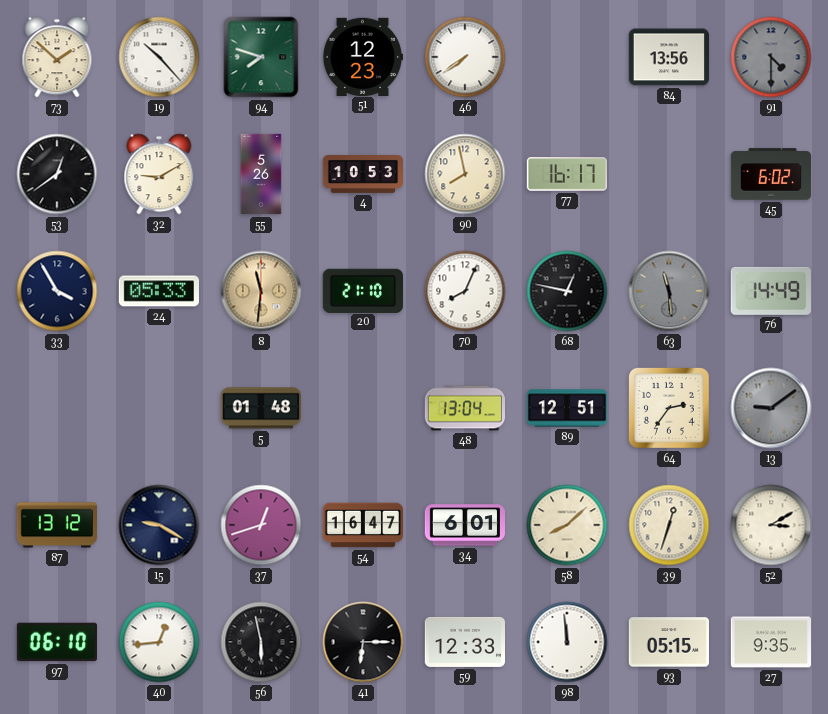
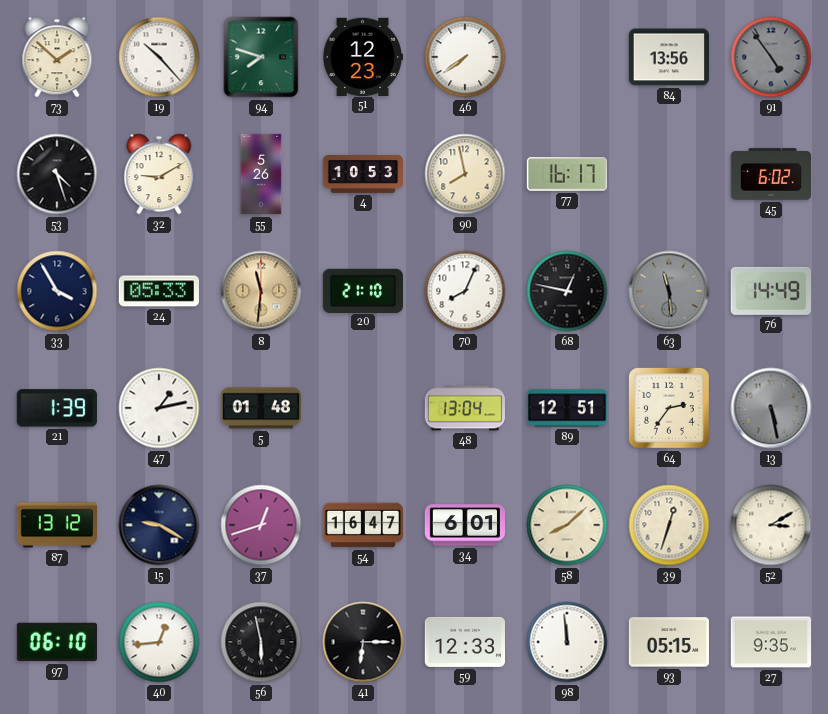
91: 4:30 -> 4:54 (771, 57)
53: 12:39 -> 4:27 (57, 174)
21: none -> 1:39 (57, 408)
47: none -> 1:13 (159, 408)
13: 9:09 -> 5:28 (771, 408)
